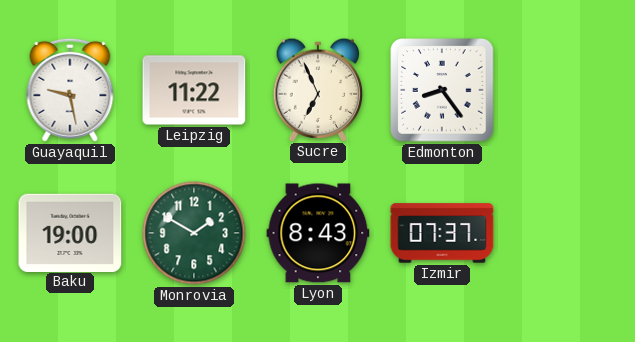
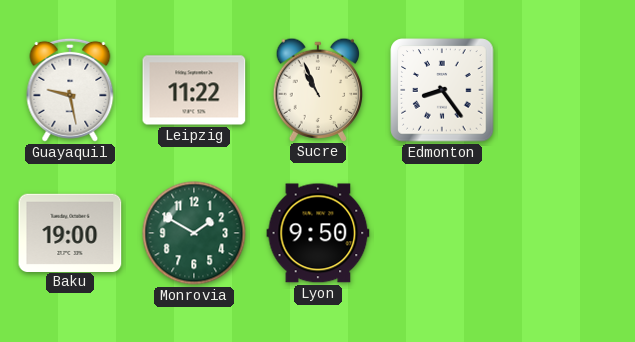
Sucre: 6:56 -> 10:56 (318, 89)
Lyon: 8:43 -> 9:50 (318, 233)
Izmir: 07:37 -> none (442, 233)
